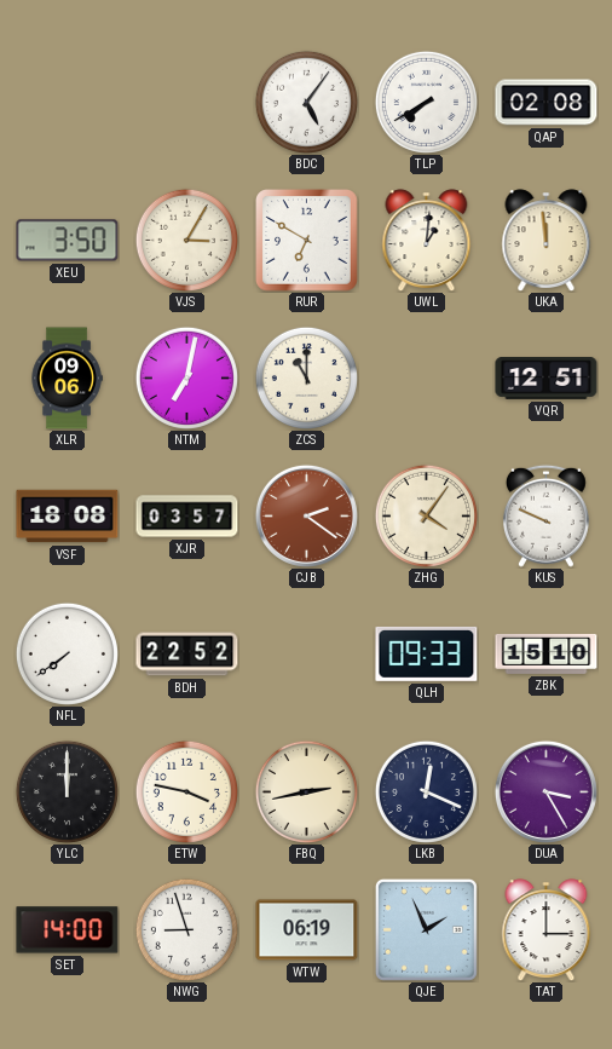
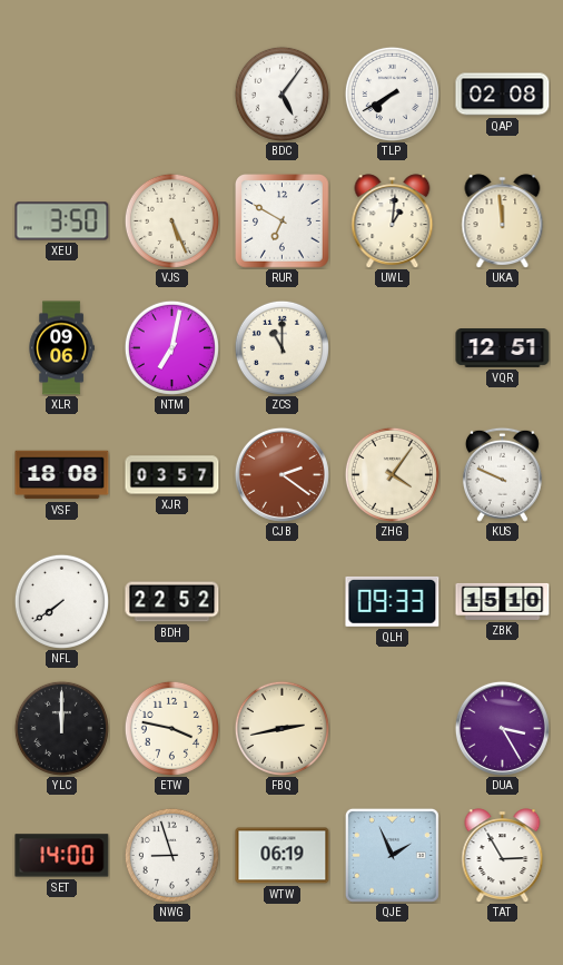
VJS: 3:05 -> 5:26 (171, 220)
LKB: 12:19 -> none (426, 791)
TAT: 3:00 -> 2:55 (503, 855)
